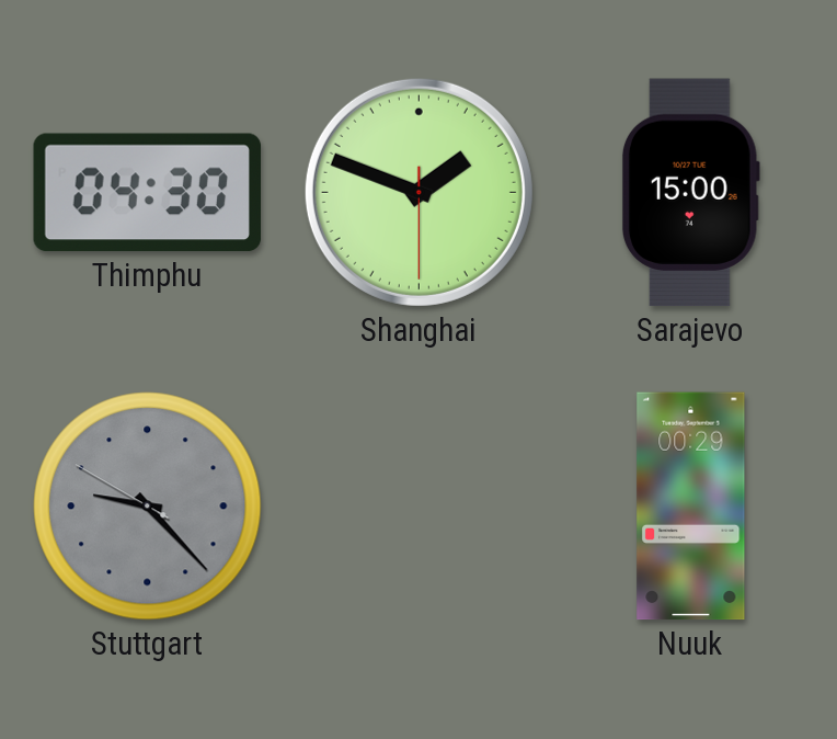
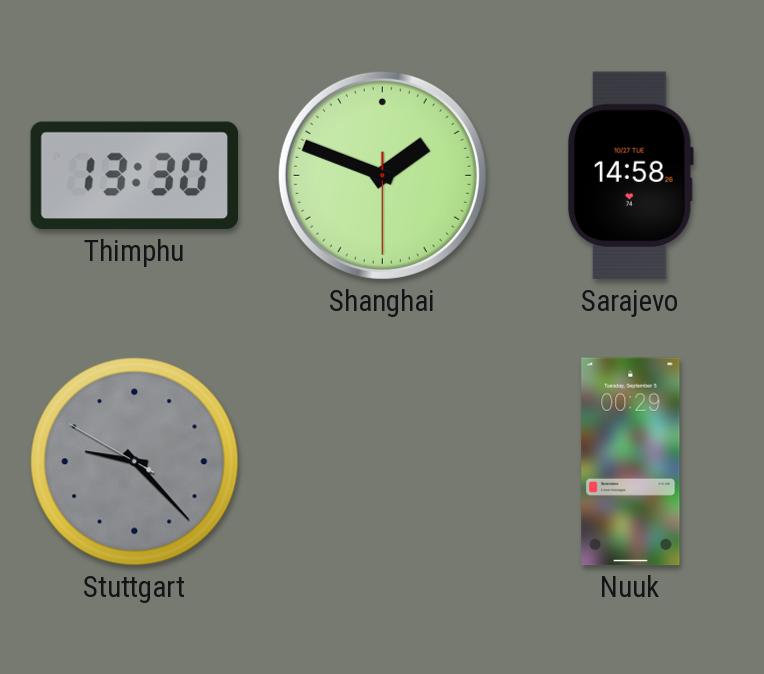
Thimphu: 04:30 -> 13:30 (134, 176)
Sarajevo: 15:00 -> 14:58 (630, 176)
